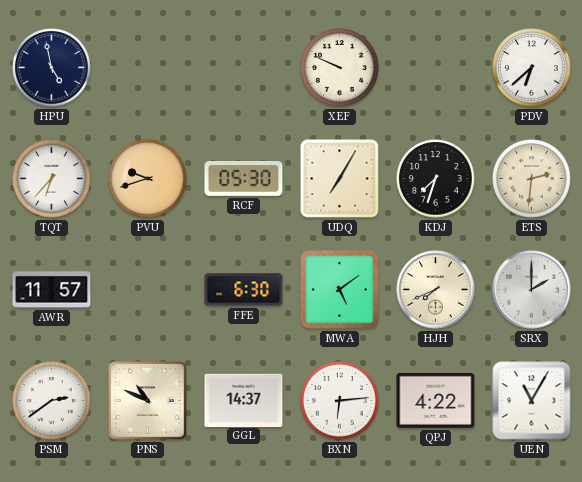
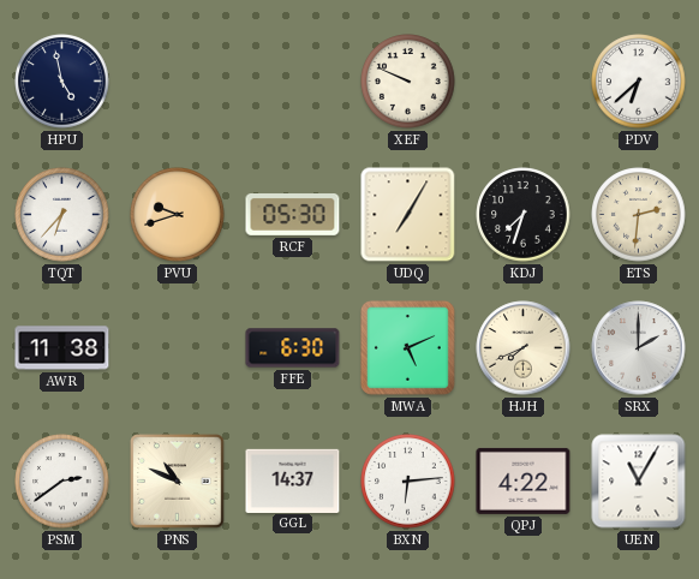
AWR: 11:57 -> 11:38 (62, 348)
MWA: 5:09 -> 5:11 (407, 347)
